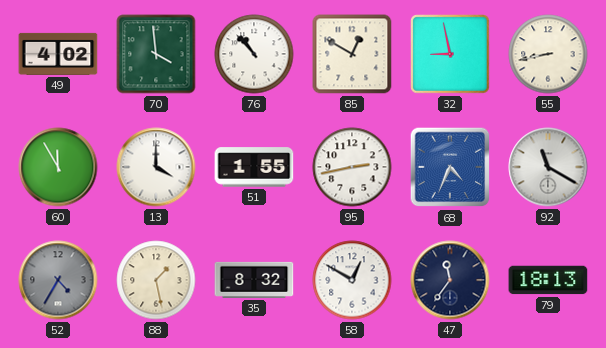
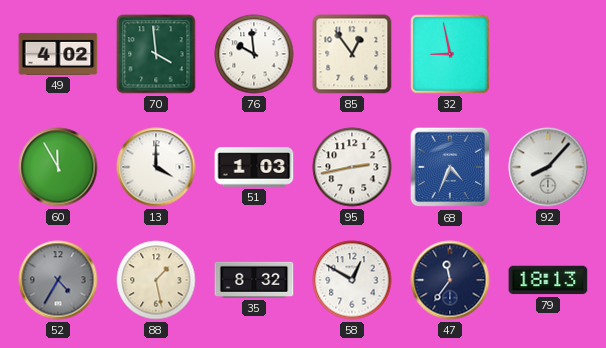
76: 10:53 -> 9:59 (254, 54)
85: 12:50 -> 12:54 (352, 54)
55: 8:43 -> none (548, 54)
51: 1:55 -> 1:03 (254, 167)
92: 11:20 -> 8:07 (548, 167)
